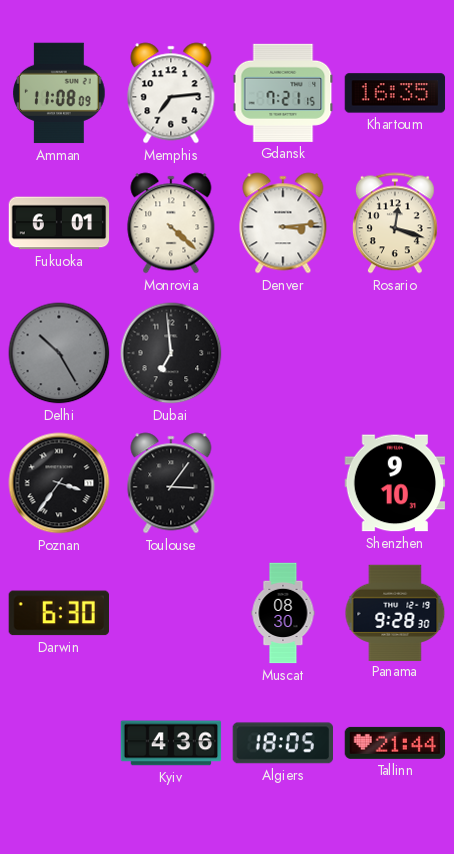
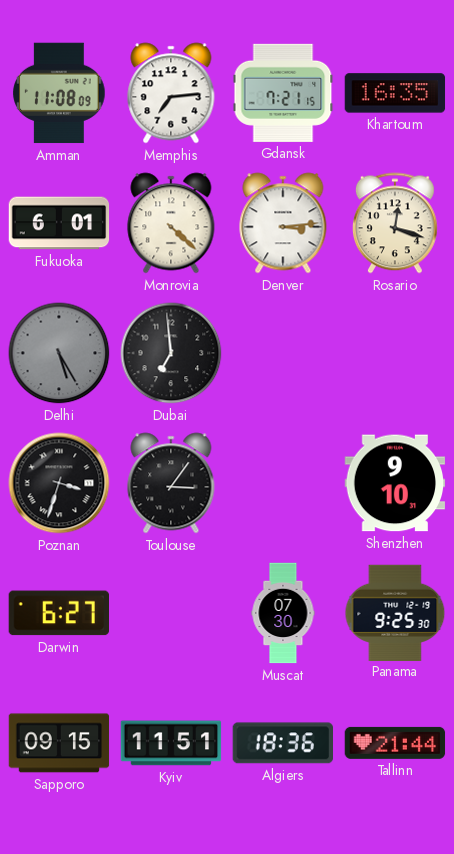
Delhi: 10:25 -> 5:25 (59, 353)
Poznan: 3:36 -> 3:33 (59, 483)
Darwin: 6:30 -> 6:27 (58, 613)
Muscat: 08:30 -> 07:30 (283, 613)
Panama: 9:28 -> 9:25 (395, 612)
Sapporo: none -> 09:15 (59, 743)
Kyiv: 4:36 -> 11:51 (171, 743)
Algiers: 18:05 -> 18:36 (282, 743)
